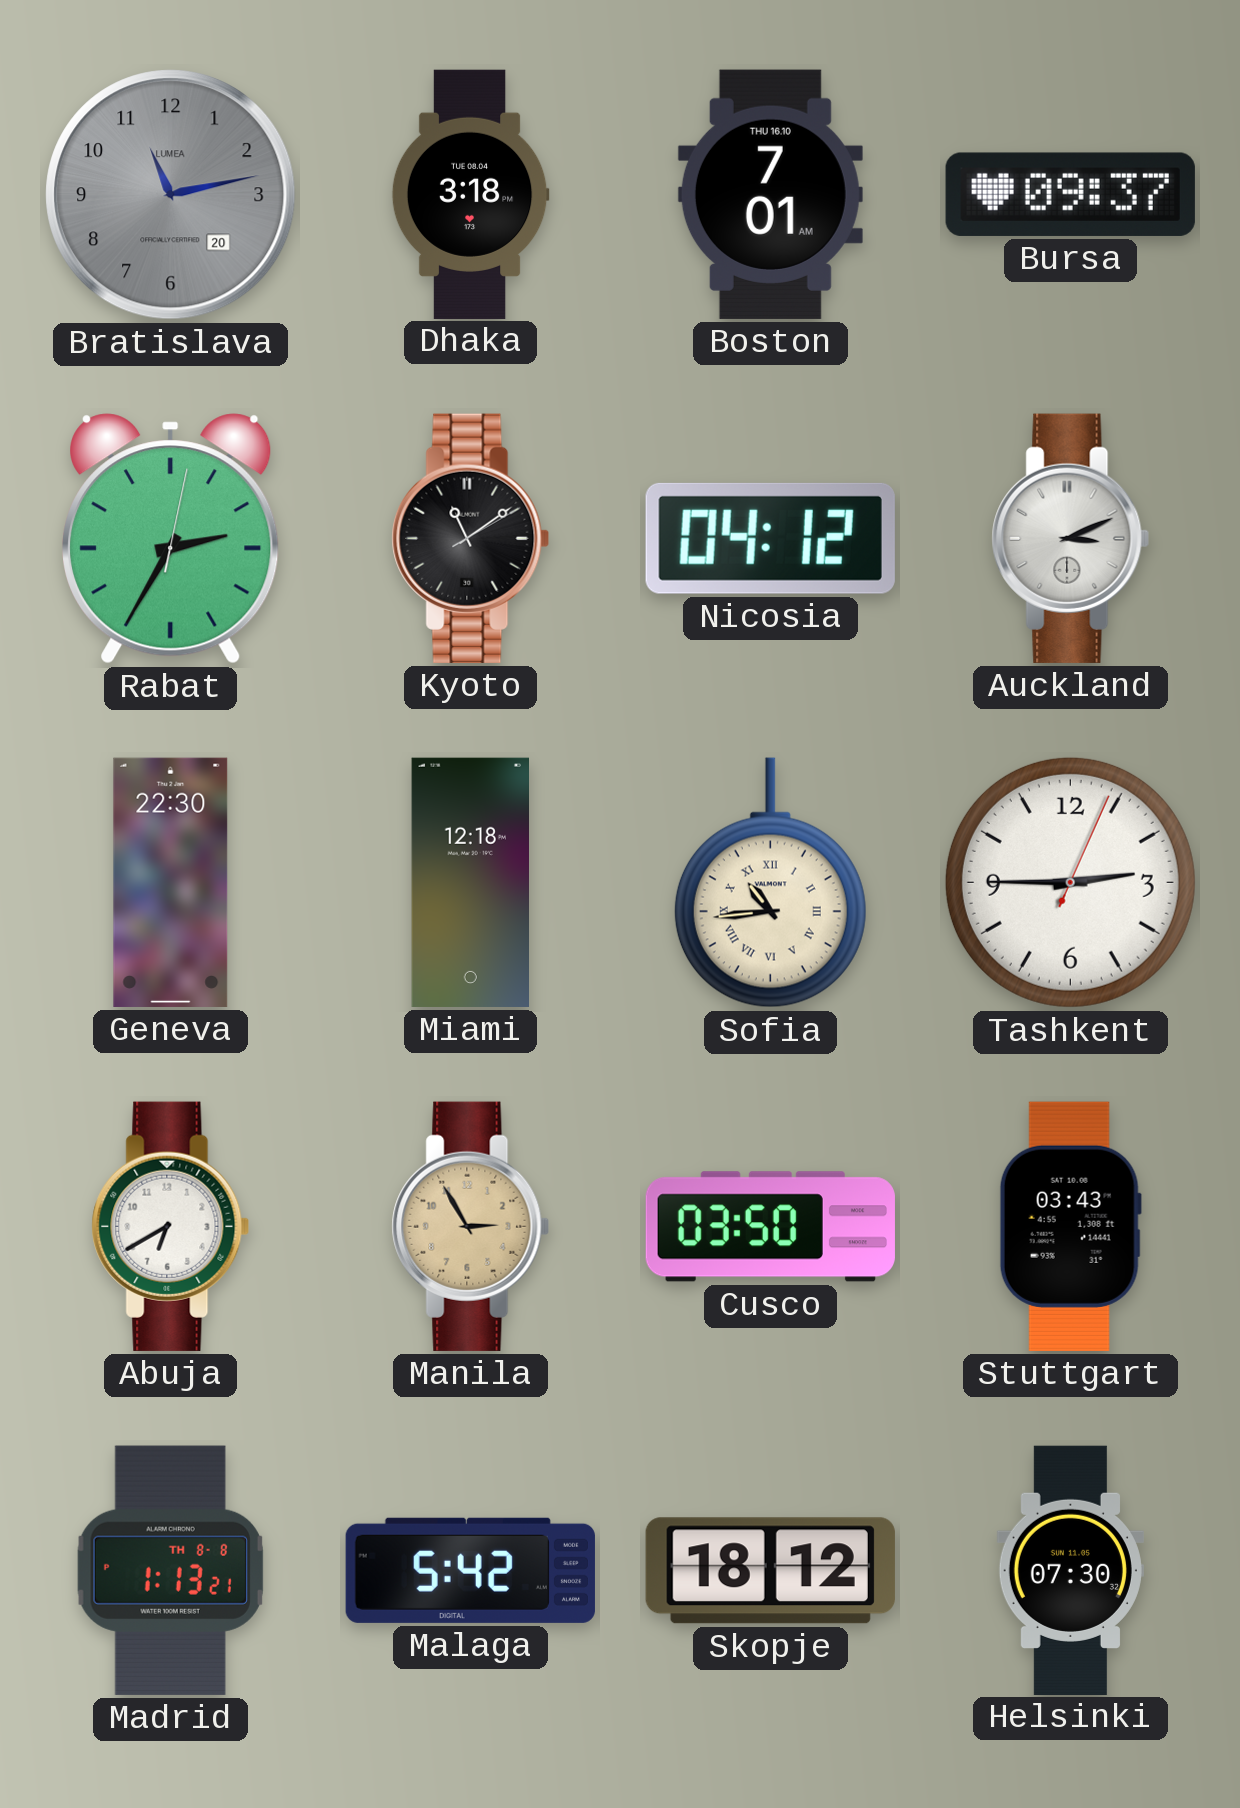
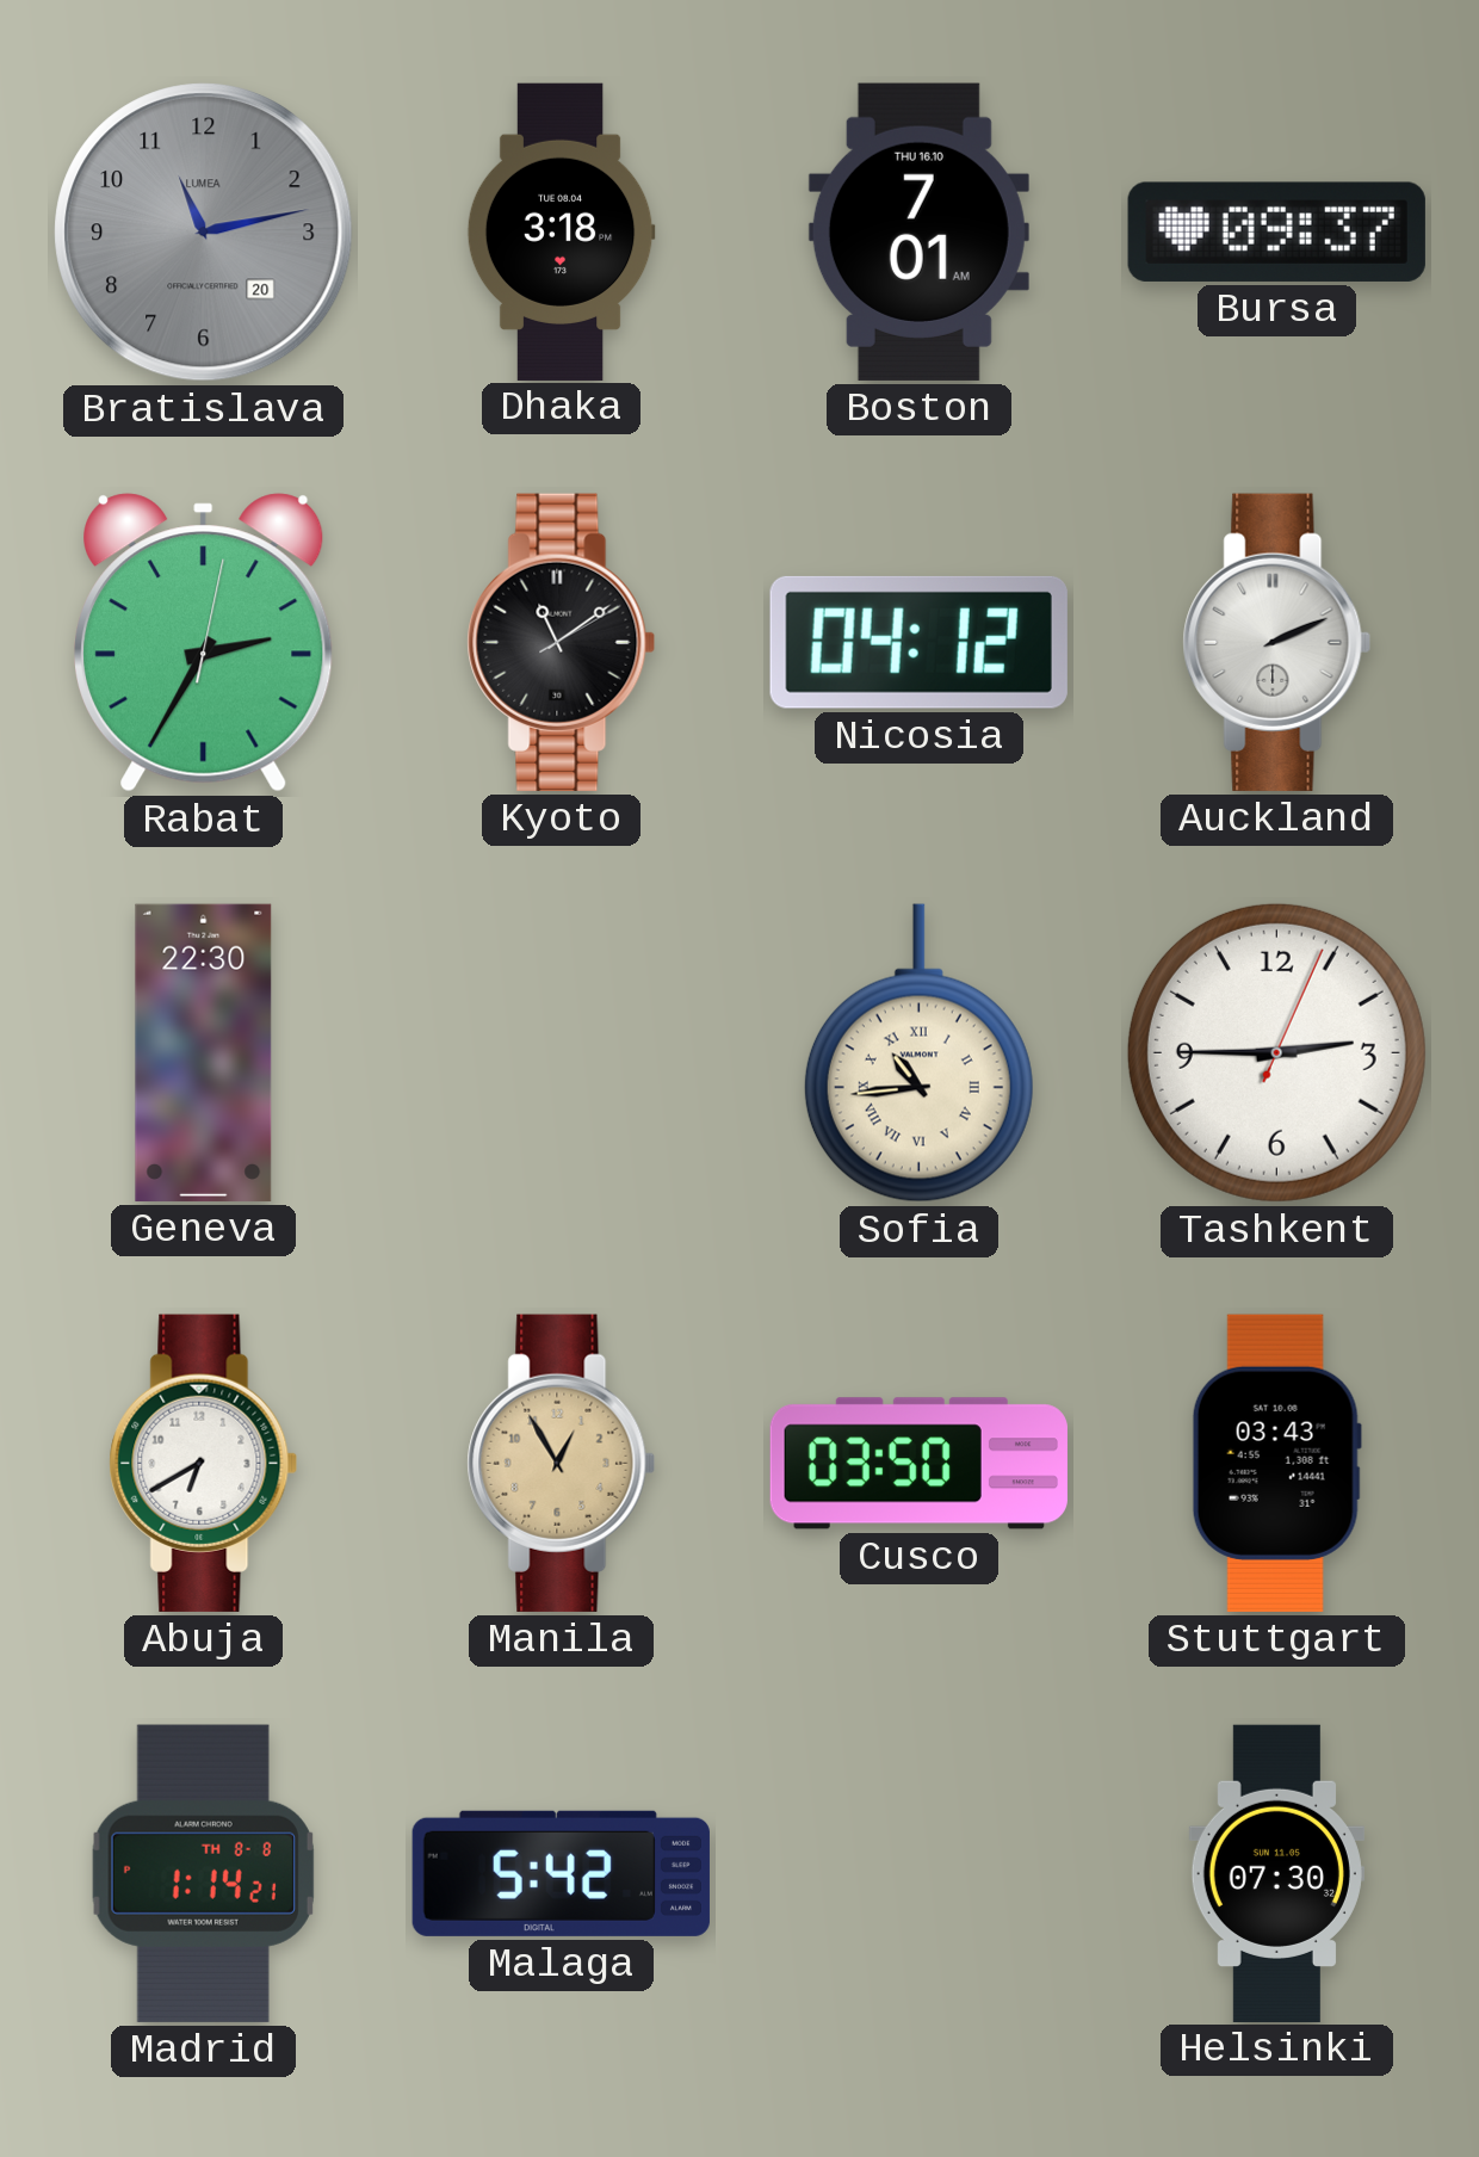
Auckland: 3:11 -> 2:11 (1277, 642)
Miami: 12:18 -> none (470, 882)
Manila: 2:55 -> 12:55 (562, 1463)
Madrid: 1:13 -> 1:14 (203, 1873)
Skopje: 18:12 -> none (770, 1571)
